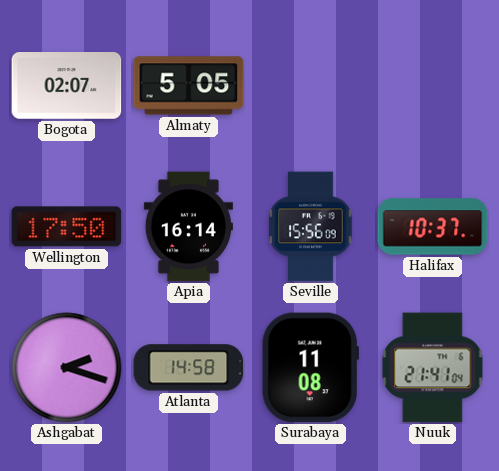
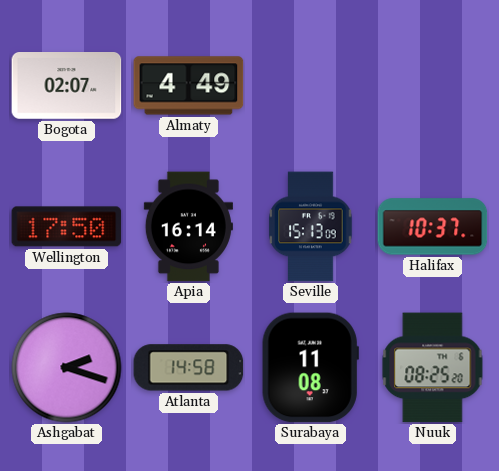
Almaty: 5:05 -> 4:49 (189, 86)
Seville: 15:56 -> 15:13 (311, 227)
Nuuk: 21:41 -> 08:25 (433, 368)
